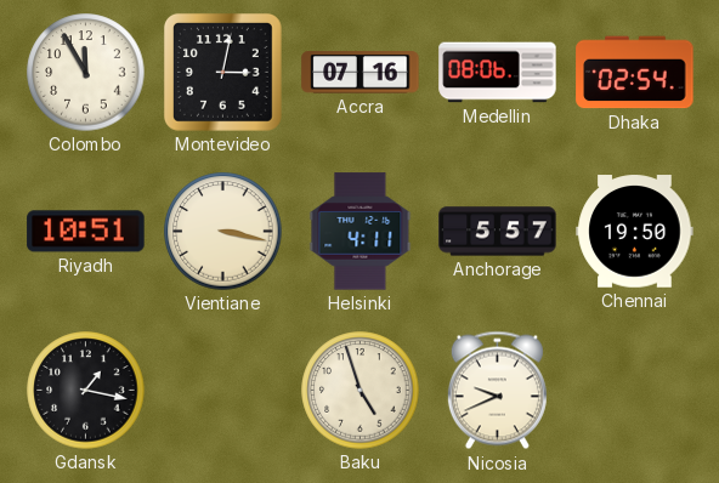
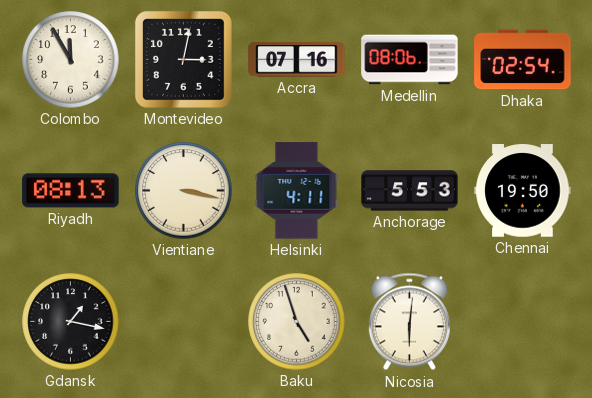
Riyadh: 10:51 -> 08:13 (71, 191)
Anchorage: 5:57 -> 5:53 (410, 191)
Nicosia: 9:41 -> 6:01 (409, 322)
